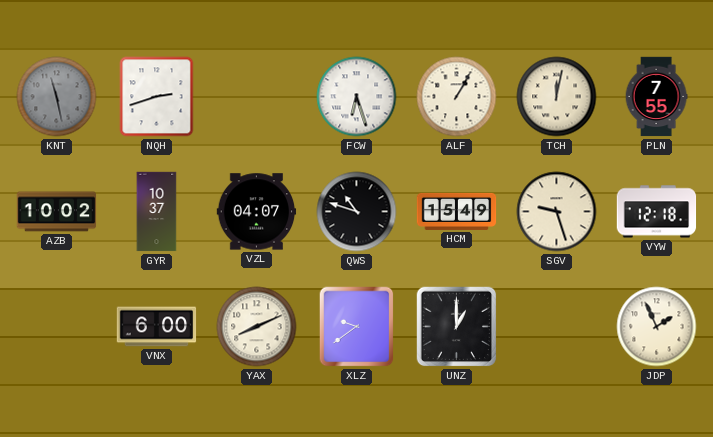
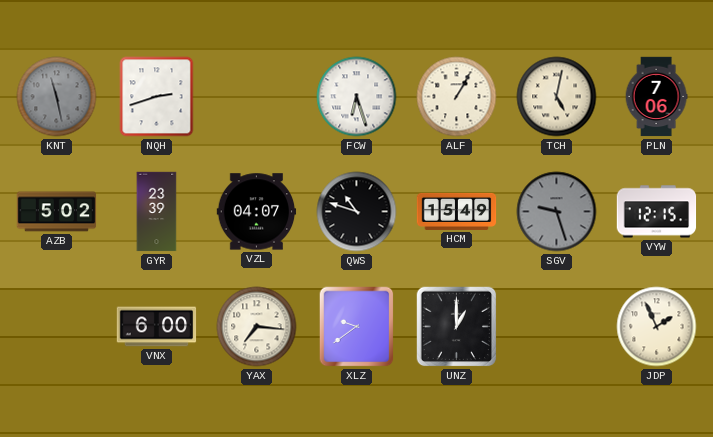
TCH: 12:02 -> 5:02 (557, 97)
PLN: 7:55 -> 7:06 (656, 97)
AZB: 10:02 -> 5:02 (57, 212)
GYR: 10:37 -> 23:39 (157, 212)
SGV dial: cream -> grey (557, 212)
VYW: 12:18 -> 12:15 (657, 212)
YAX: 8:11 -> 7:16 (257, 327)
